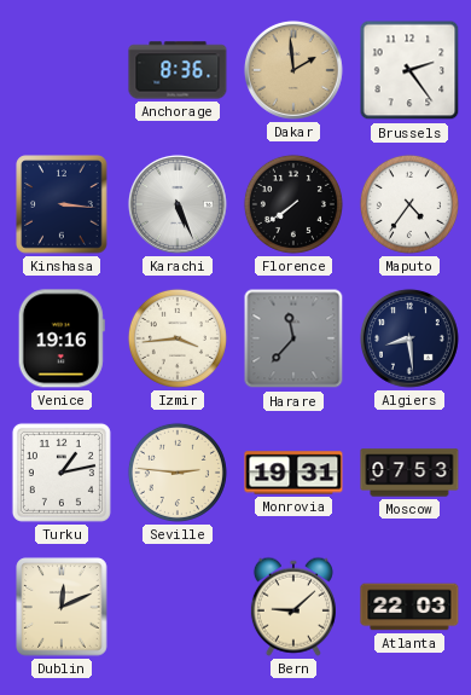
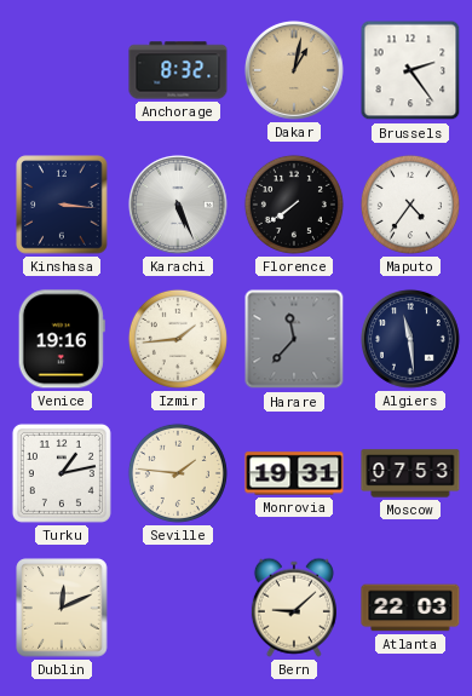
Anchorage: 8:36 -> 8:32 (178, 70)
Dakar: 1:59 -> 1:02 (294, 70)
Izmir: 3:44 -> 1:44 (178, 339)
Algiers: 8:29 -> 11:29 (410, 339)
Seville: 2:46 -> 1:46 (178, 473)
